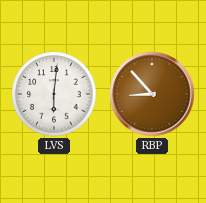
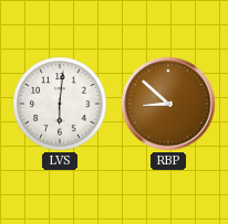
RBP: 8:53 -> 8:52 (168, 104)
